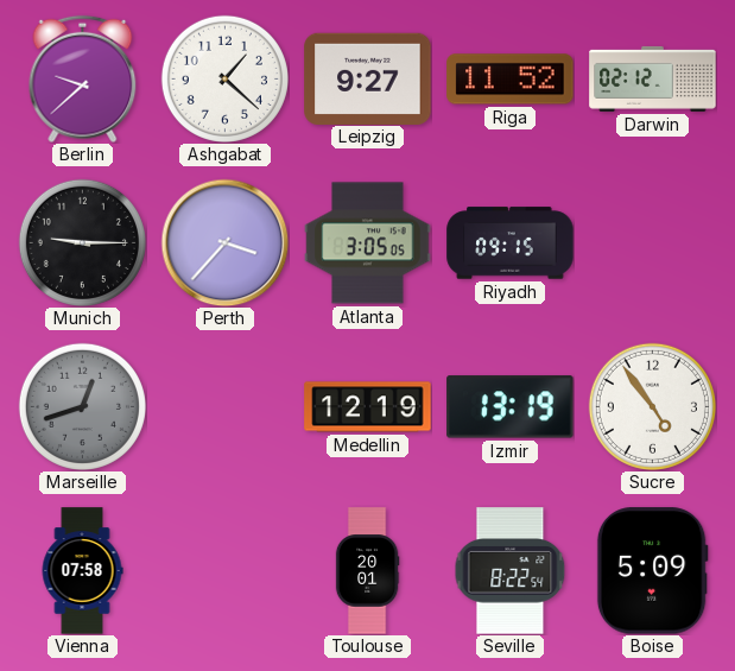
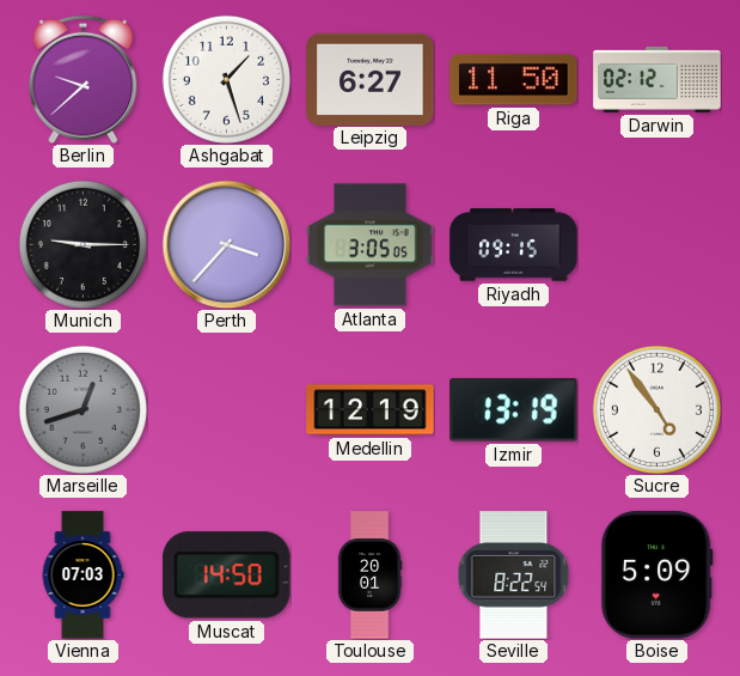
Ashgabat: 1:22 -> 1:27 (226, 79)
Leipzig: 9:27 -> 6:27 (371, 79)
Riga: 11:52 -> 11:50 (514, 80)
Vienna: 07:58 -> 07:03 (82, 575)
Muscat: none -> 14:50 (227, 575)
